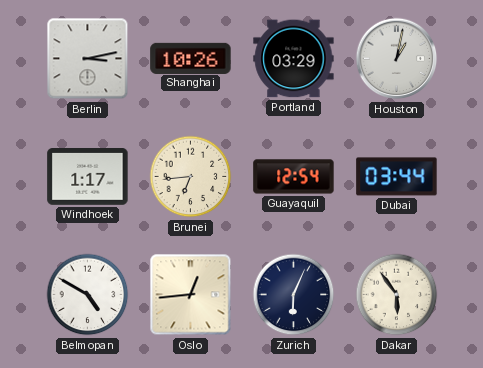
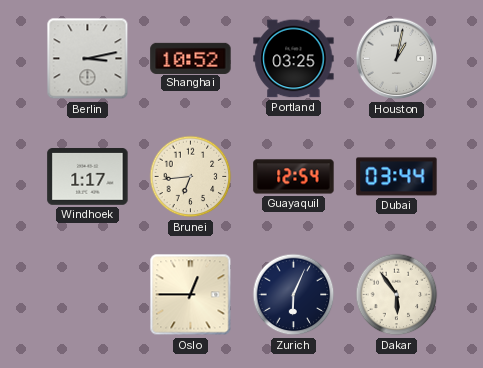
Shanghai: 10:26 -> 10:52 (191, 58)
Portland: 03:29 -> 03:25 (294, 59)
Belmopan: 4:50 -> none (88, 295)
Oslo: 12:44 -> 12:45 (191, 295)
